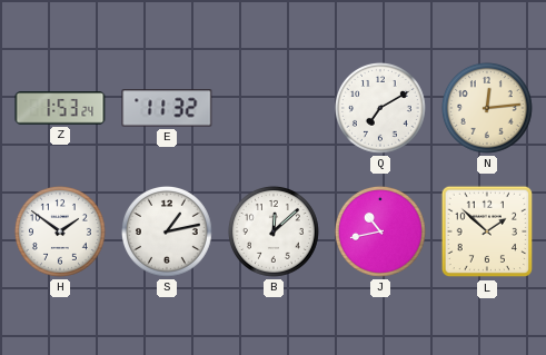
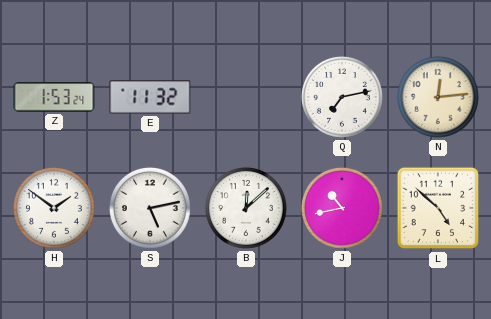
Q: 7:10 -> 7:13 (342, 97)
S: 1:13 -> 5:13 (150, 208)
L: 1:52 -> 4:52 (438, 208)
